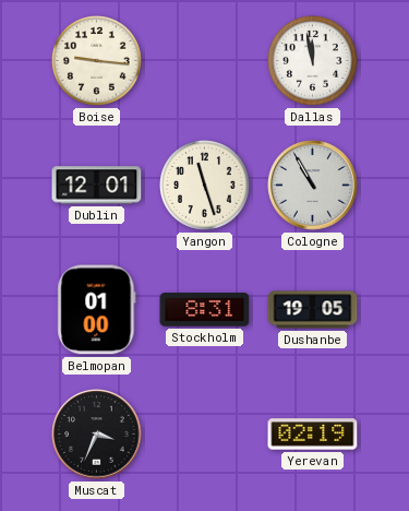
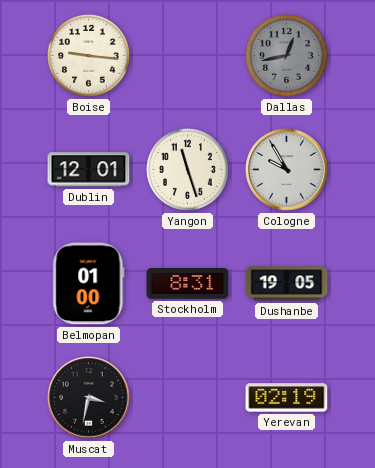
Dallas: 11:58 -> 12:43 (287, 56)
Dallas dial: white -> grey (287, 56)
Cologne: 10:55 -> 9:55 (287, 170)
Muscat: 3:34 -> 3:32 (89, 398)
